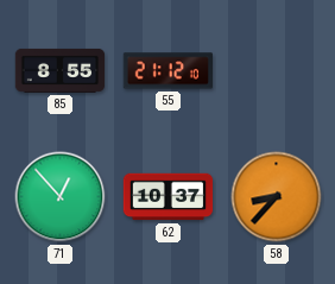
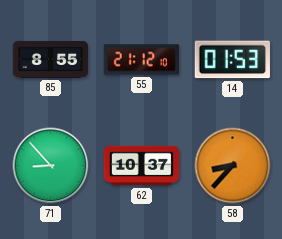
14: none -> 01:53 (232, 60)
71: 12:53 -> 8:53 (51, 166)
